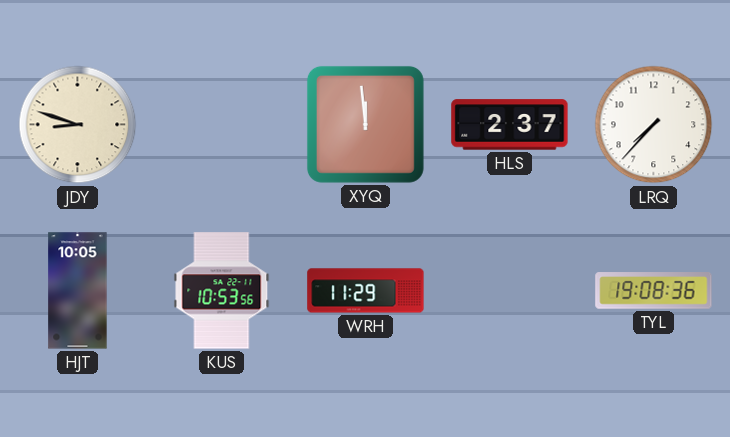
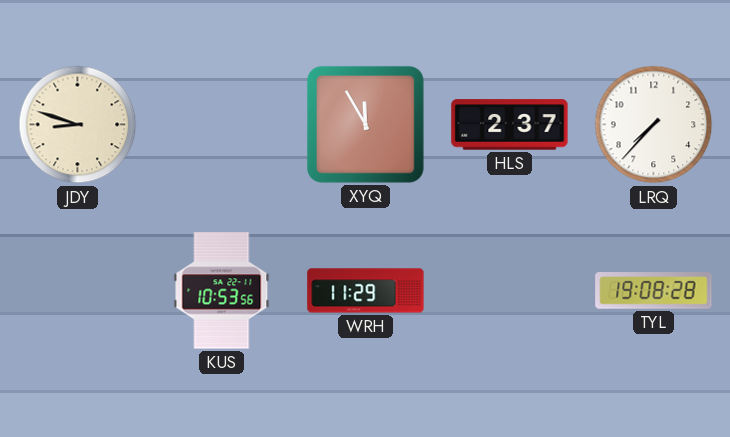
XYQ: 11:59 -> 11:55 (365, 124)
HJT: 10:05 -> none (78, 291)
TYL: 19:08:36 -> 19:08:28 (654, 291)
